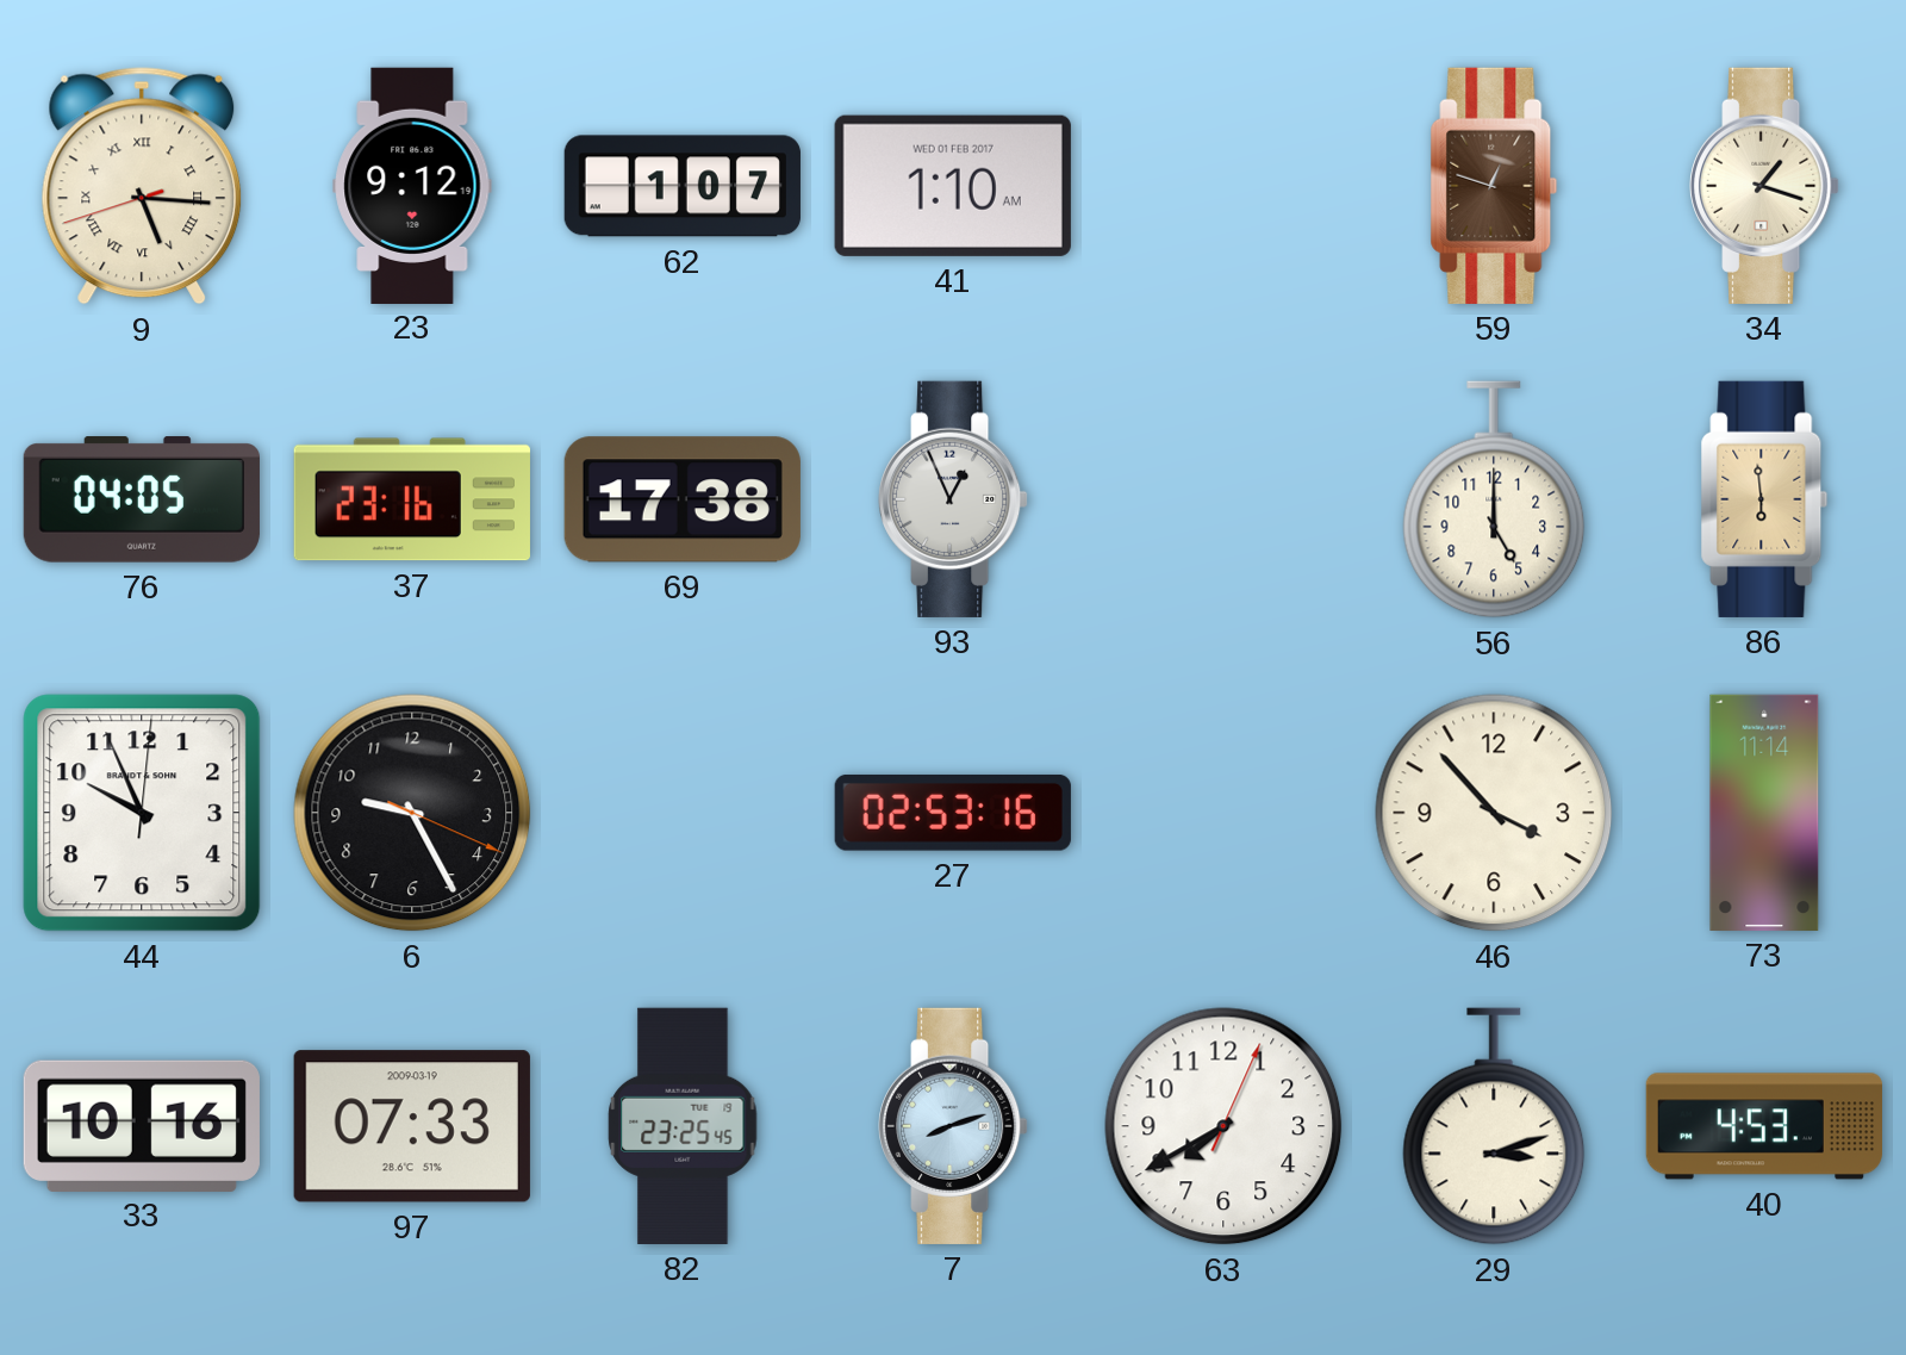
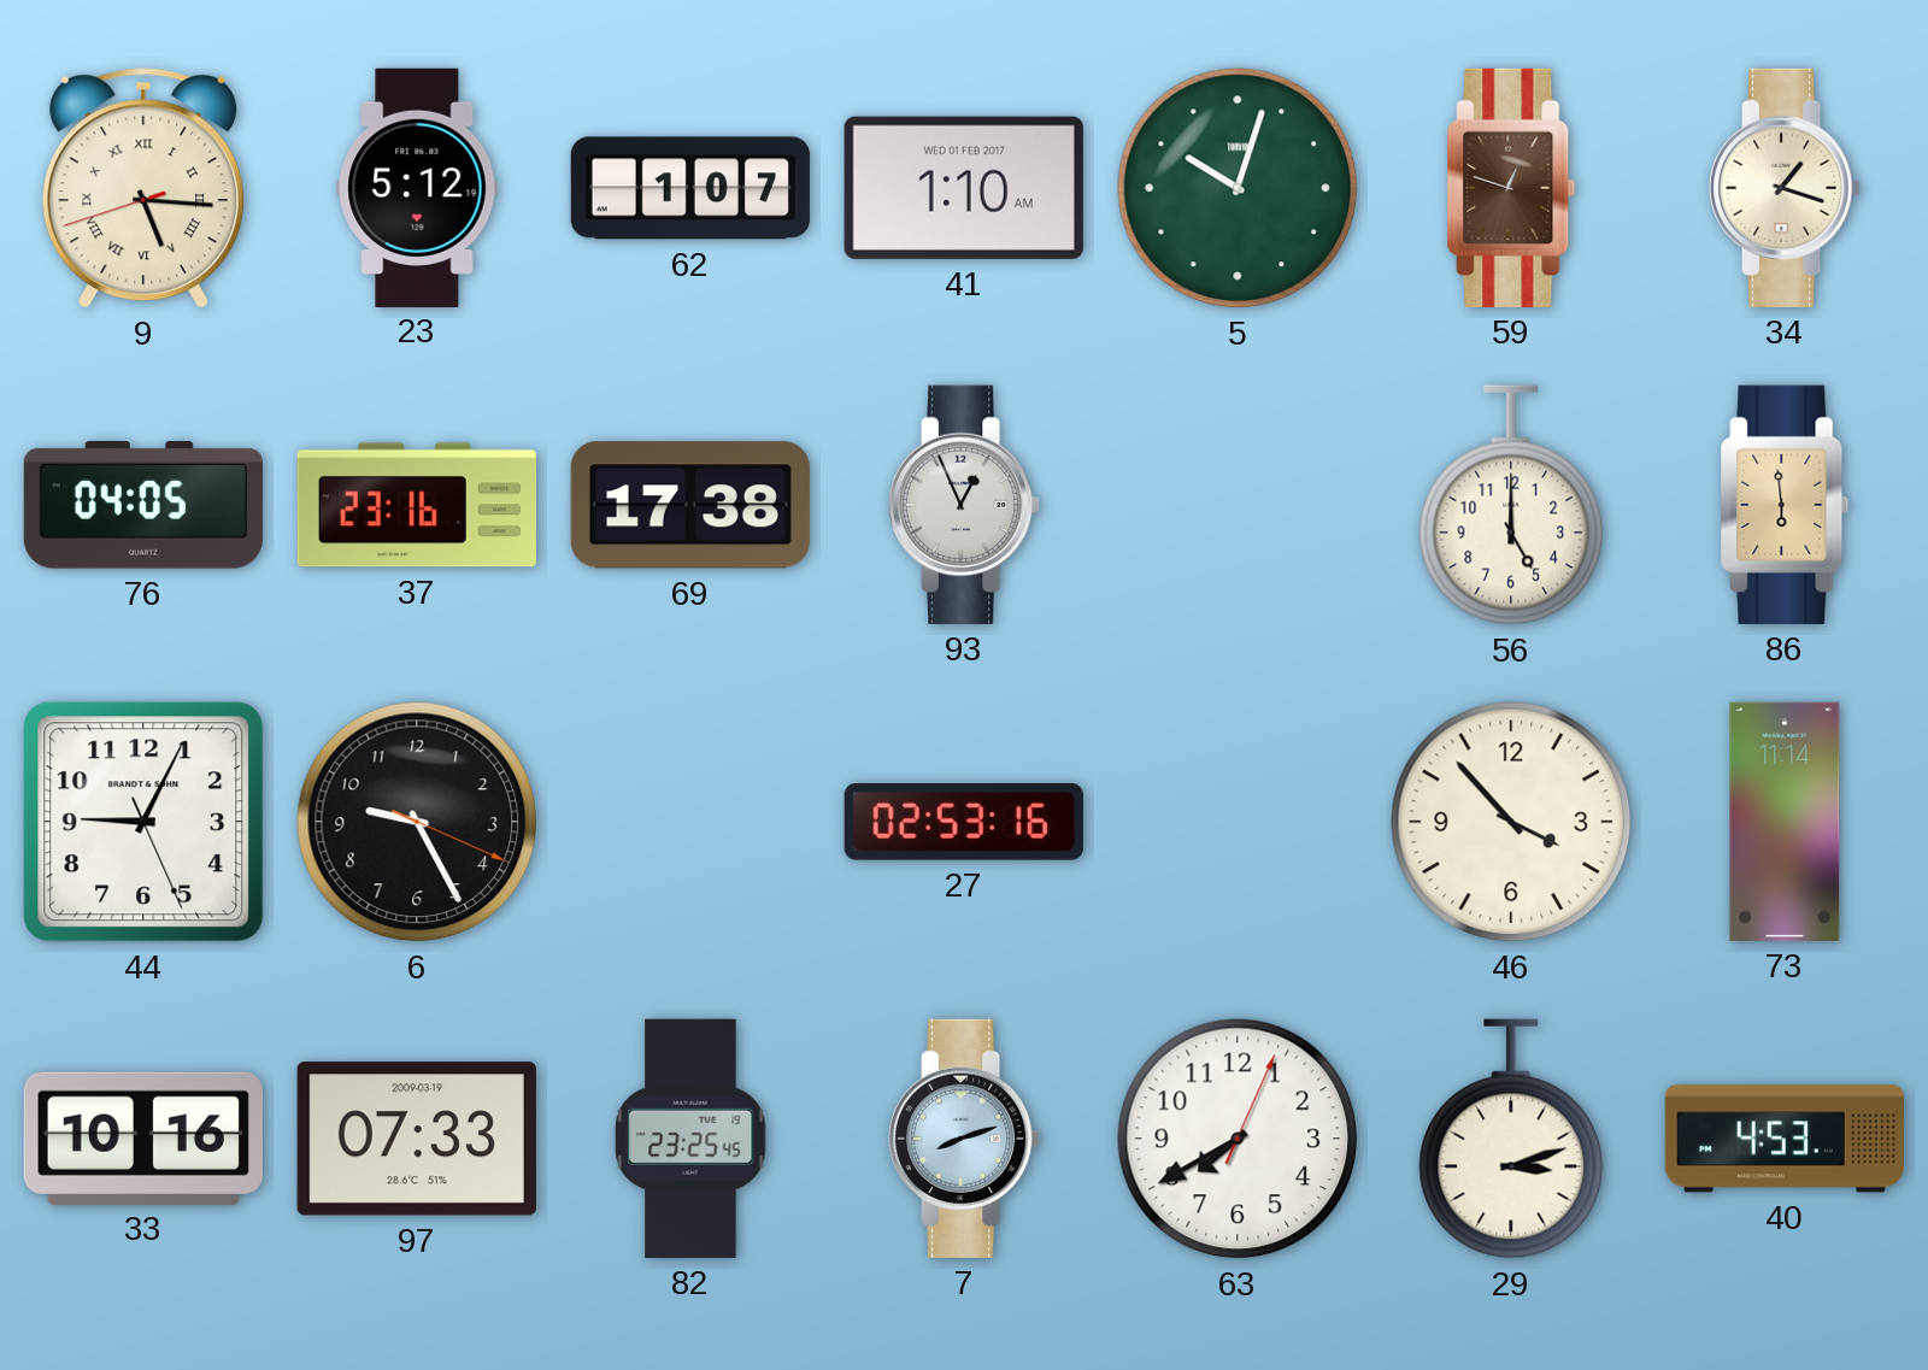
23: 9:12 -> 5:12 (417, 187)
5: none -> 10:03 (1238, 188)
44: 9:56 -> 9:04 (143, 822)
